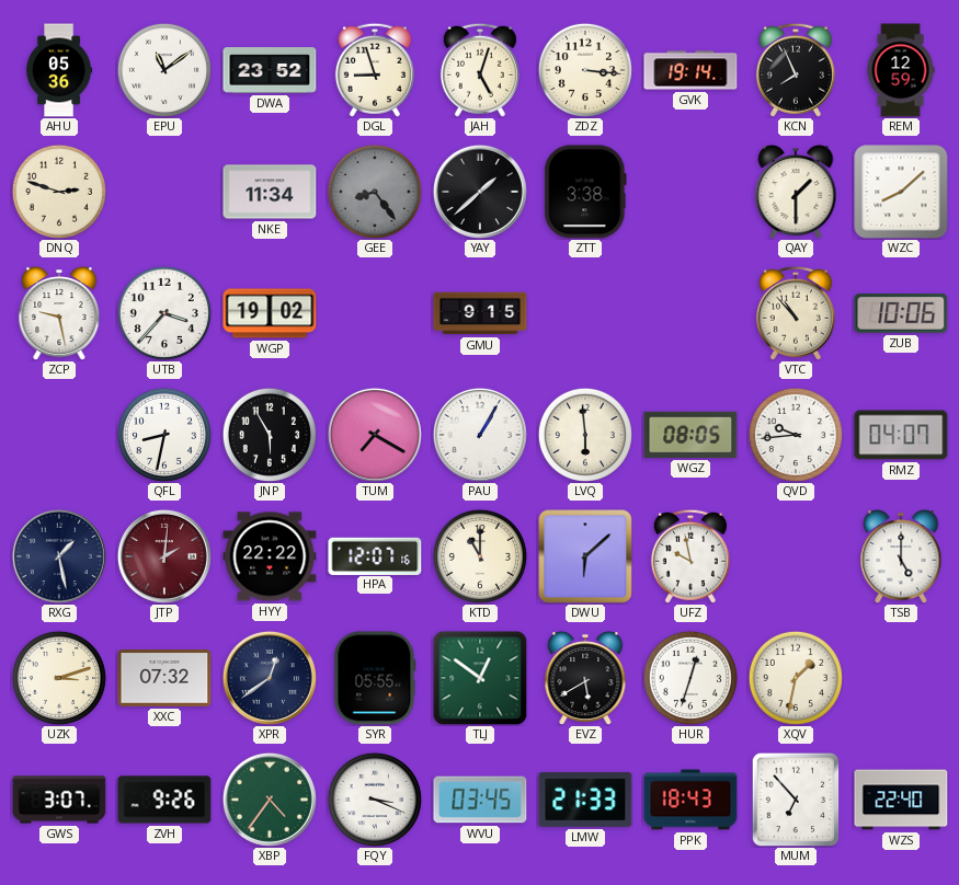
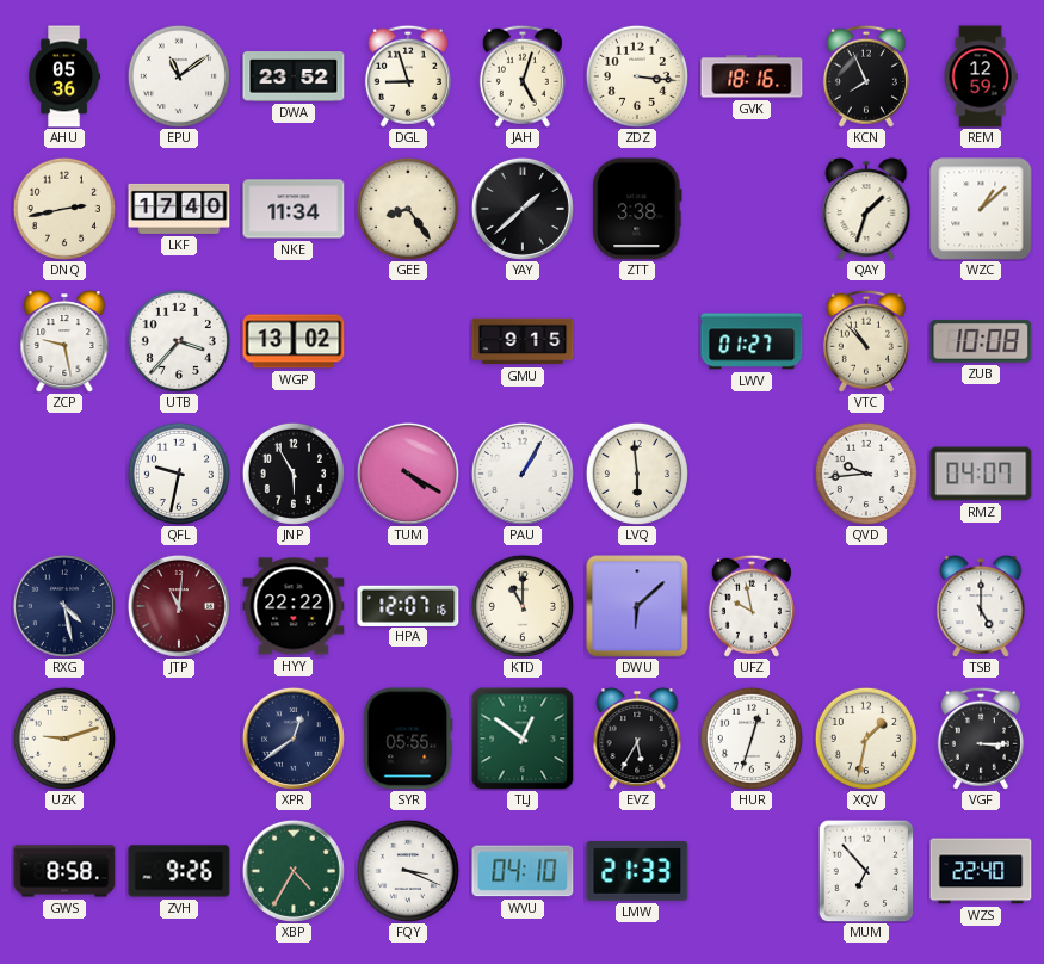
GVK: 19:14 -> 18:16 (752, 76)
DNQ: 2:48 -> 2:43 (64, 209)
LKF: none -> 17:40 (179, 209)
GEE dial: grey -> cream (408, 209)
QAY: 1:30 -> 1:33 (866, 210)
WZC: 8:08 -> 1:08 (981, 209)
WGP: 19:02 -> 13:02 (294, 341)
LWV: none -> 01:27 (752, 341)
ZUB: 10:06 -> 10:08 (981, 341)
QFL: 8:32 -> 9:32 (179, 474)
TUM: 7:20 -> 4:20 (408, 474)
WGZ: 08:05 -> none (690, 435)
RXG: 1:28 -> 4:28 (64, 606)
JTP: 2:01 -> 11:01 (179, 606)
UZK: 3:12 -> 9:12 (64, 739)
XXC: 07:32 -> none (164, 679)
EVZ: 5:40 -> 5:35 (637, 740)
VGF: none -> 3:15 (981, 739)
GWS: 3:07 -> 8:58 (64, 871)
XBP: 4:36 -> 4:35 (294, 871)
WVU: 03:45 -> 04:10 (523, 871)
PPK: 18:43 -> none (690, 800)
